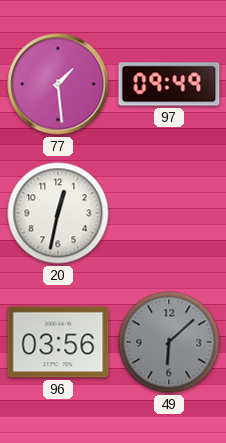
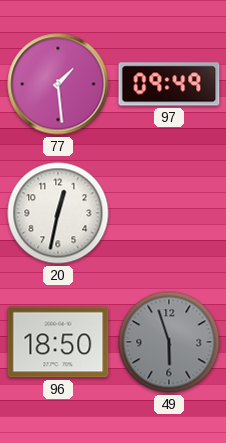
96: 03:56 -> 18:50 (58, 342)
49: 6:08 -> 5:57 (169, 342)
